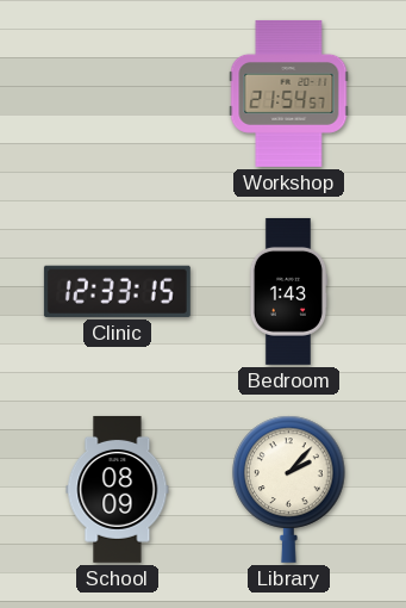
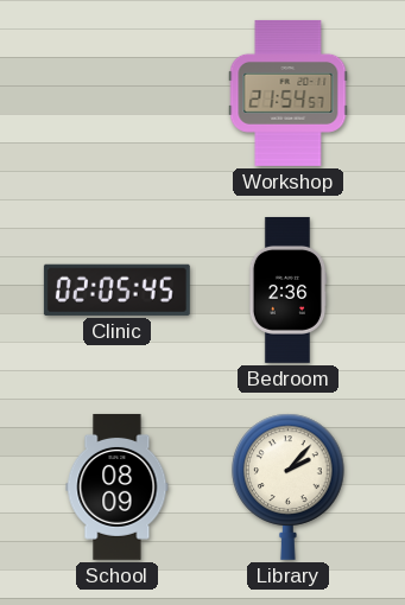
Clinic: 12:33 -> 02:05 (116, 289)
Bedroom: 1:43 -> 2:36 (287, 289)
